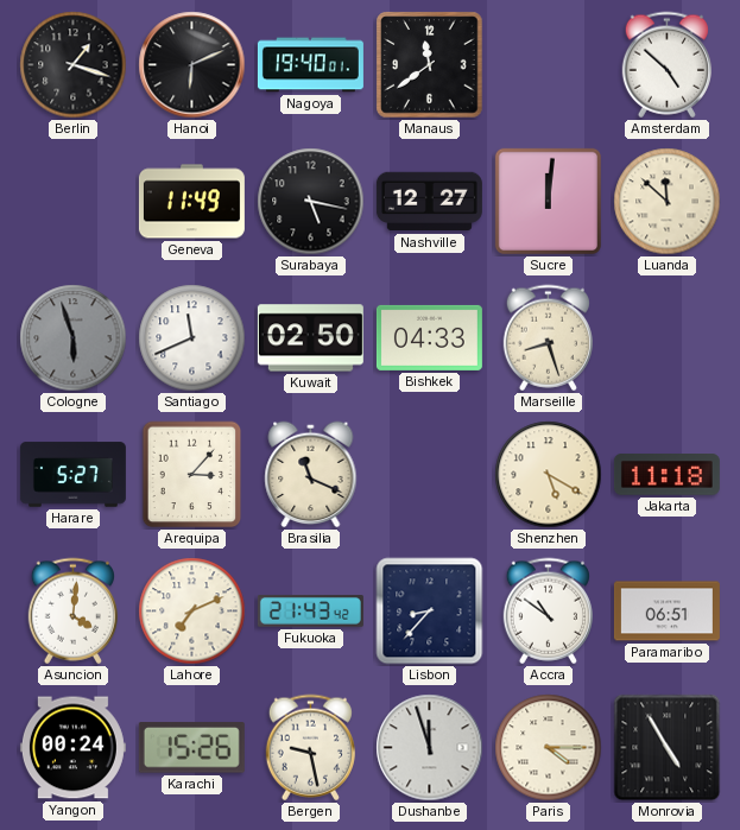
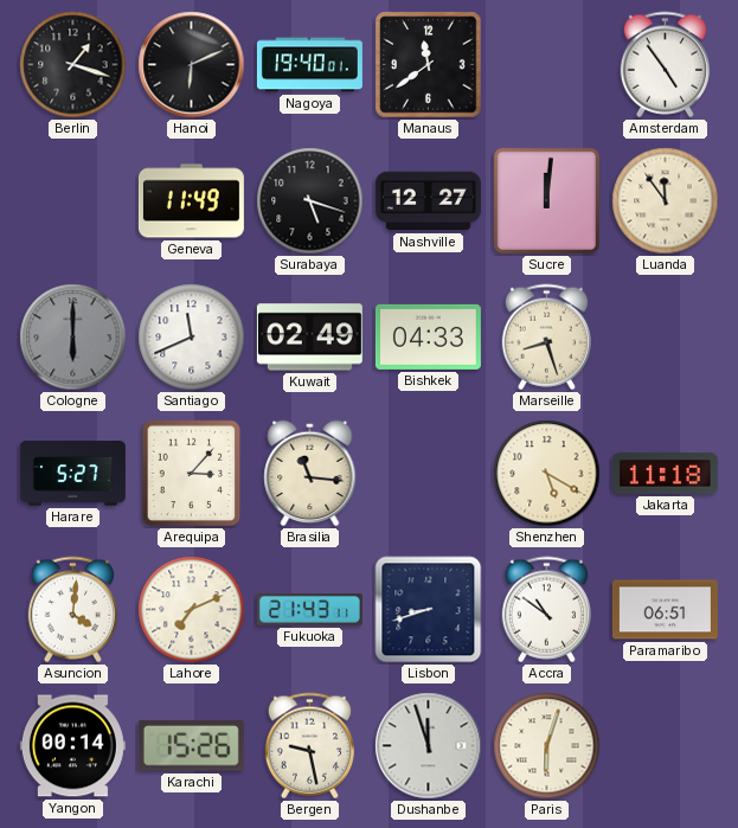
Amsterdam: 4:52 -> 4:54 (665, 65)
Surabaya: 5:17 -> 5:18 (310, 201)
Luanda: 11:52 -> 11:54 (666, 201)
Cologne: 5:57 -> 6:00 (73, 338)
Kuwait: 02:50 -> 02:49 (309, 338)
Brasilia: 11:19 -> 11:16 (310, 474)
Fukuoka: 21:43:42 -> 21:43:11 (309, 610)
Lisbon: 8:37 -> 8:42 (429, 610)
Yangon: 00:24 -> 00:14 (72, 746)
Paris: 4:15 -> 6:03 (547, 746)
Monrovia: 4:55 -> none (668, 748)
